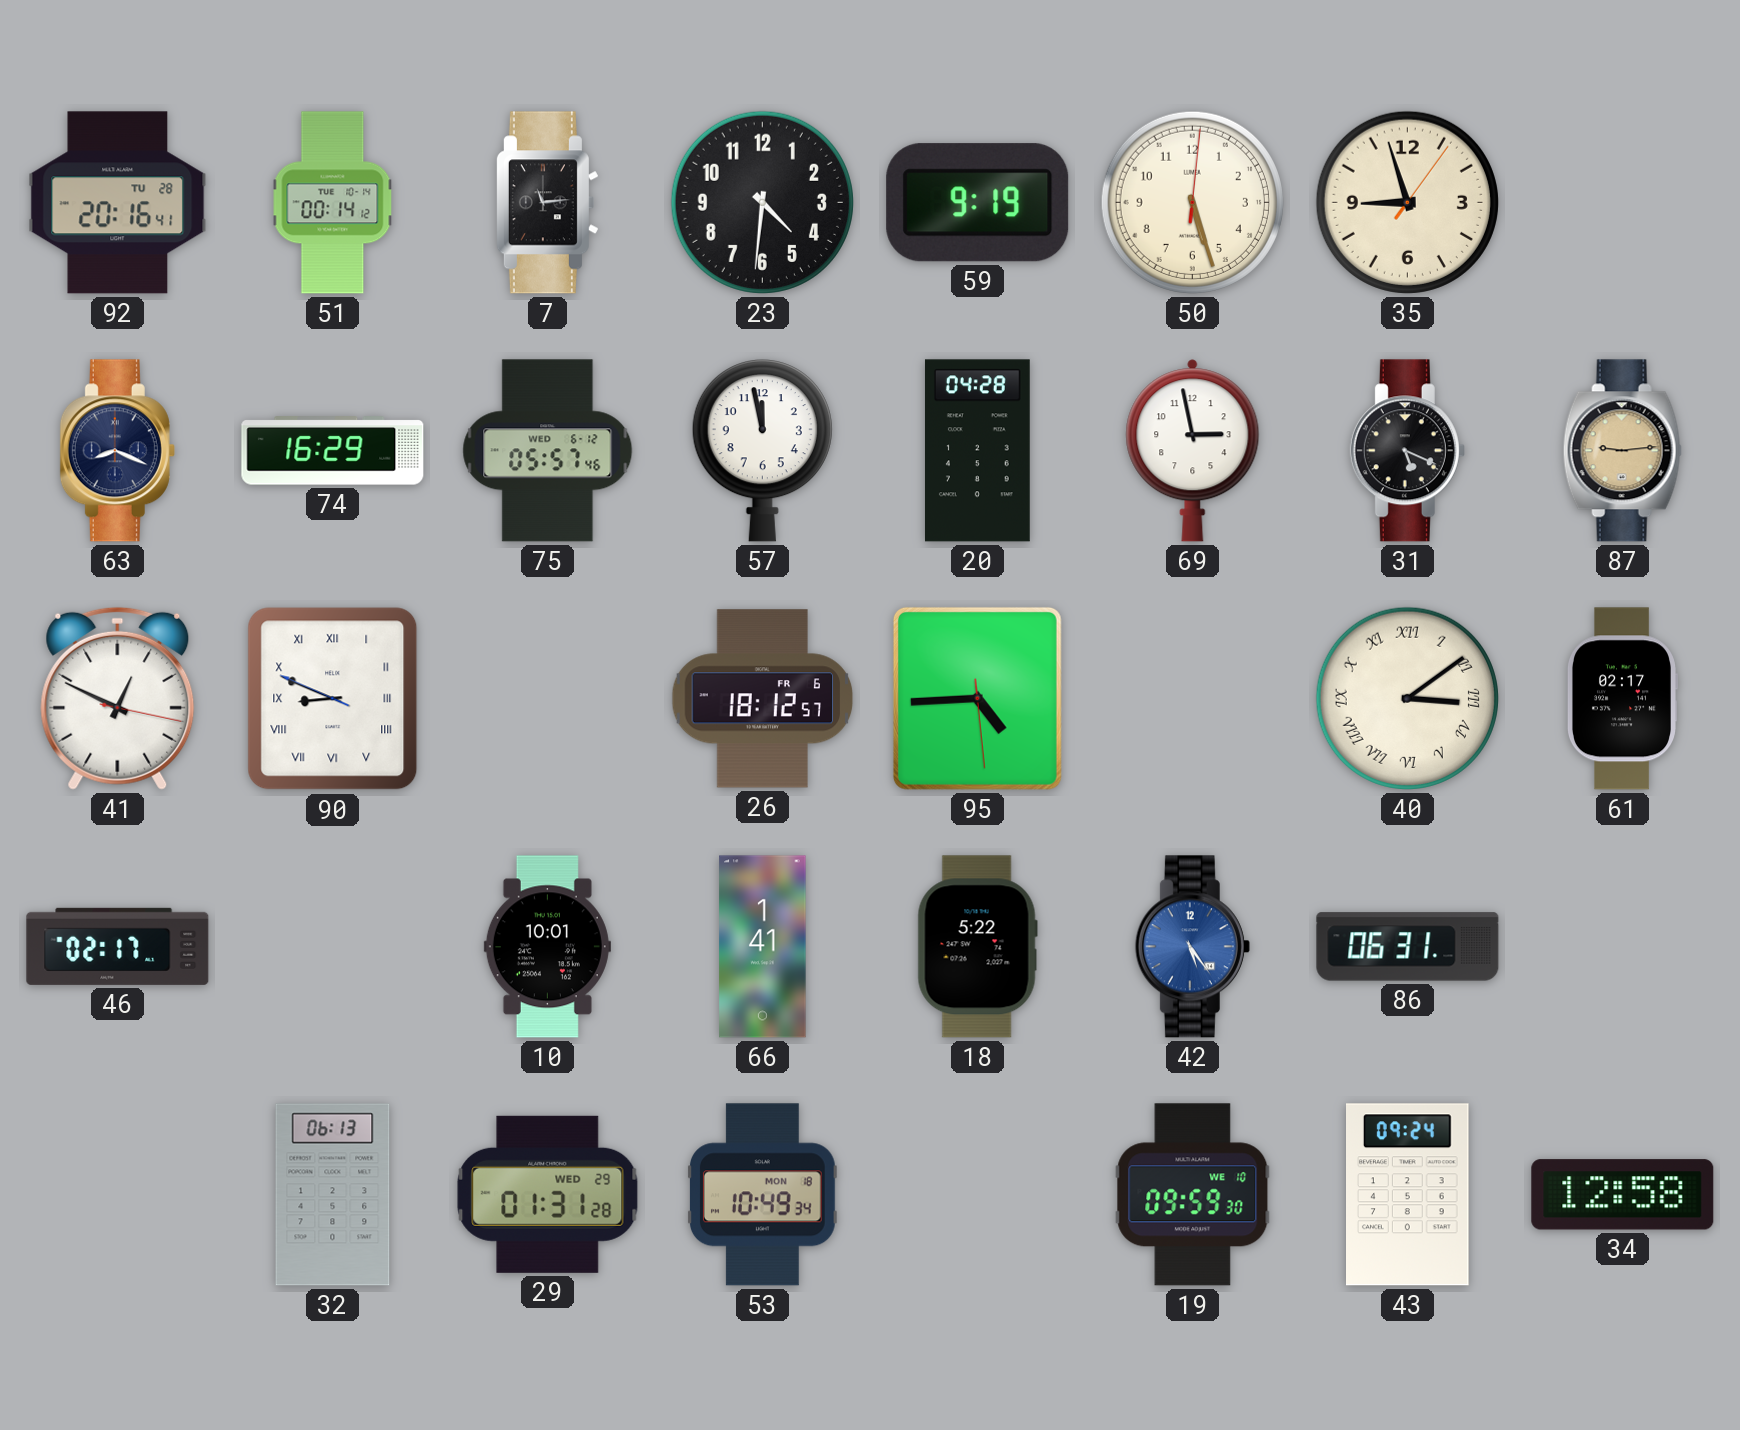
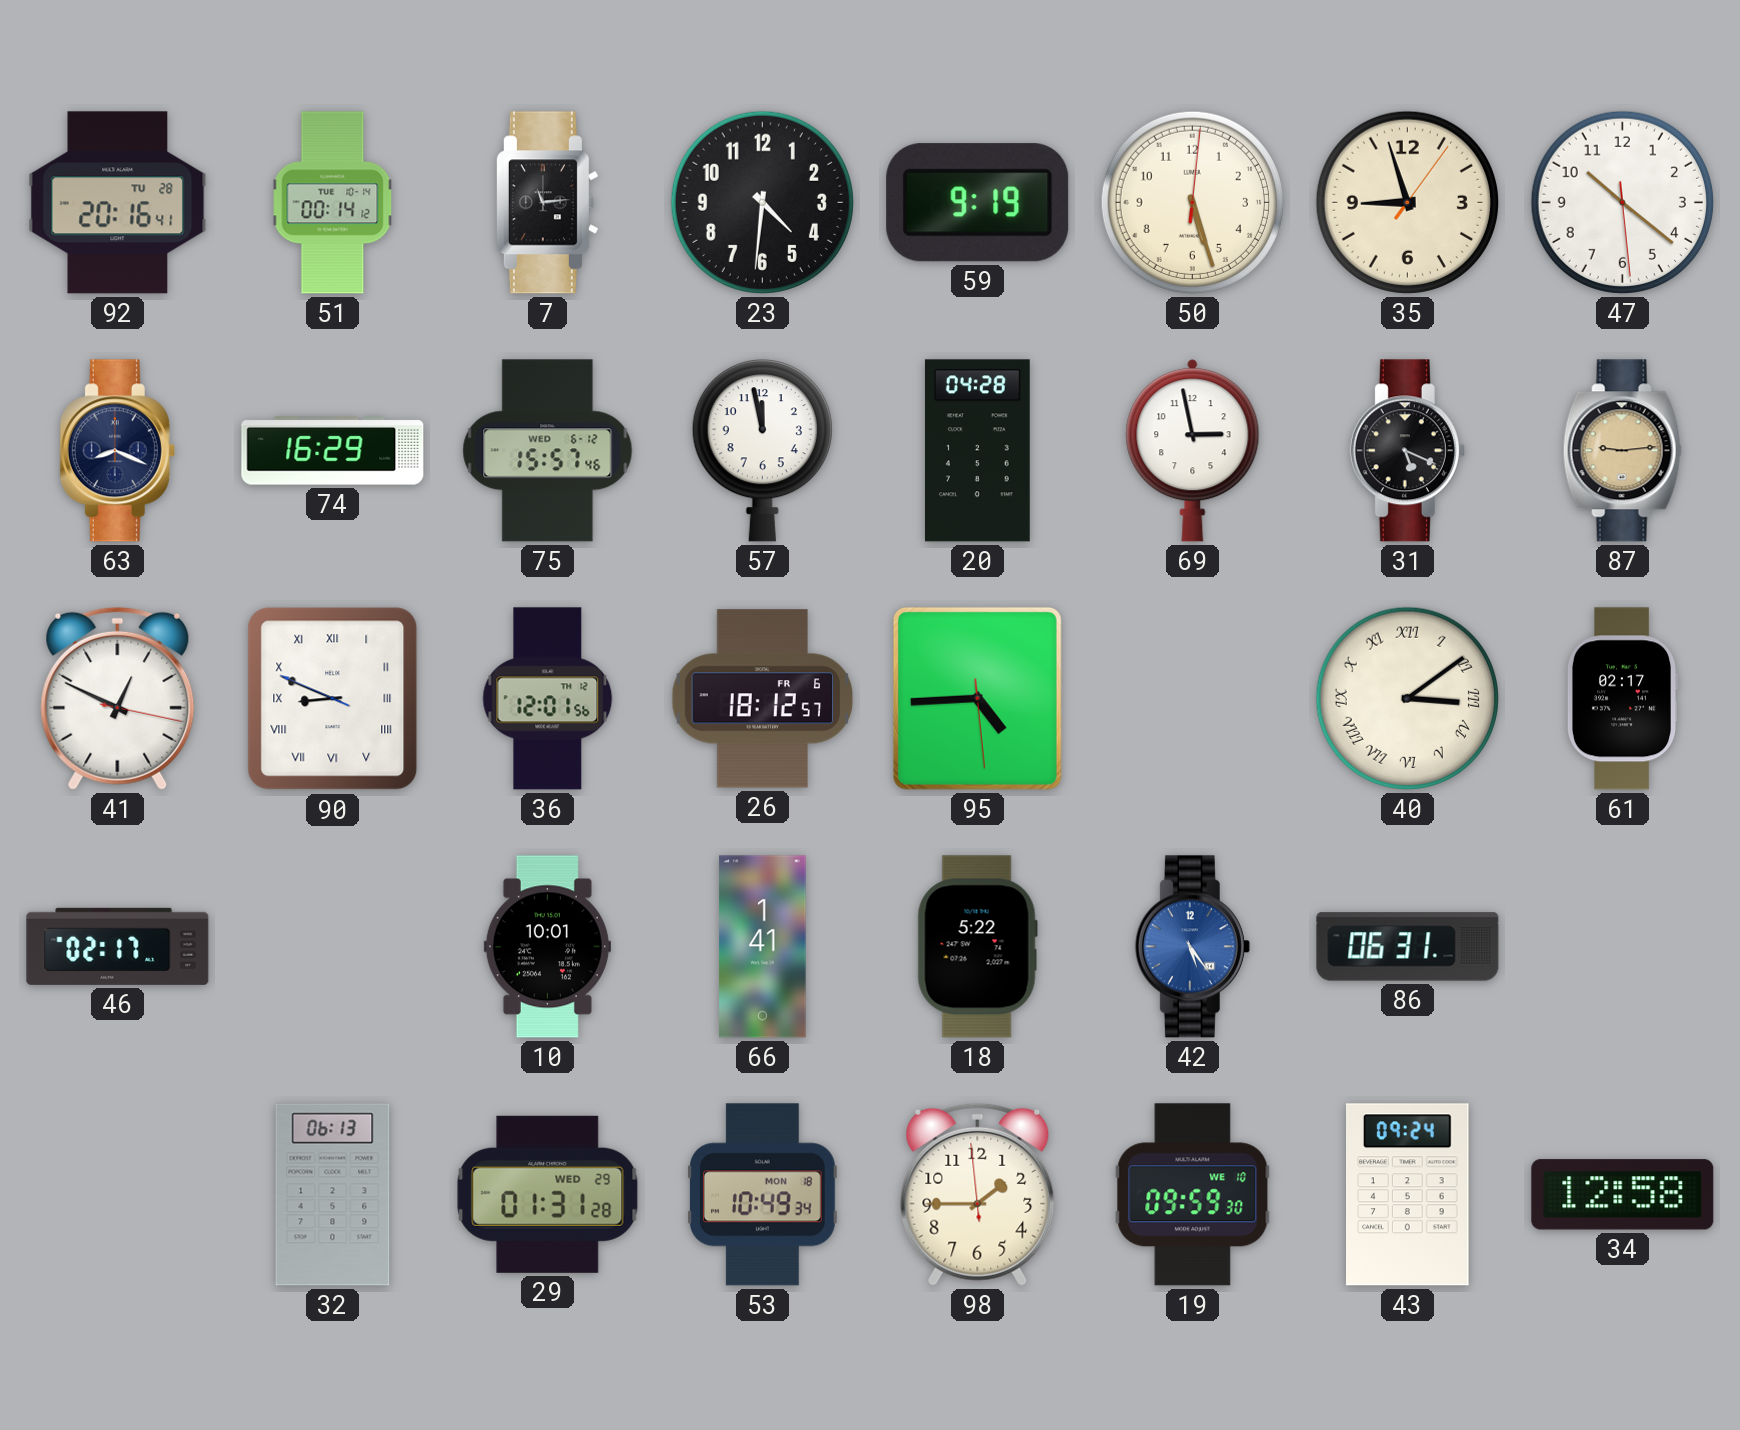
47: none -> 10:21 (1622, 202)
75: 05:57 -> 15:57 (548, 451)
36: none -> 12:01 (548, 699)
98: none -> 1:44 (978, 1194)
